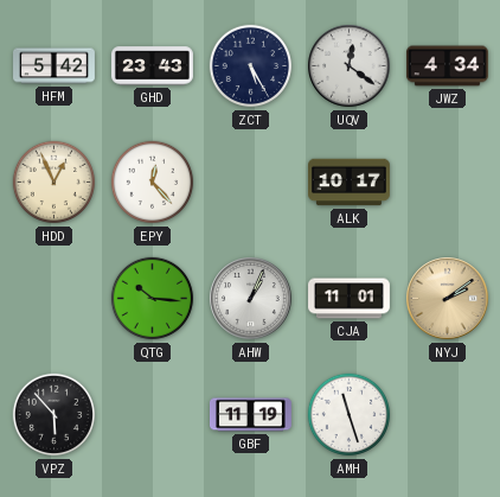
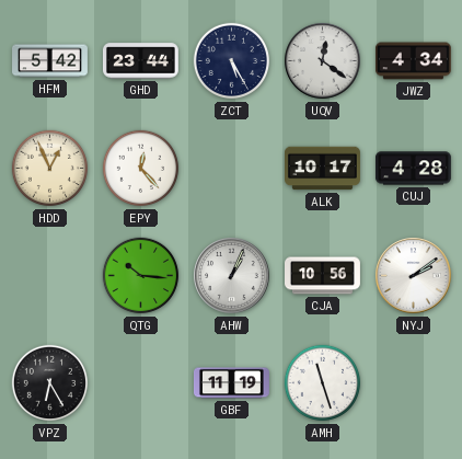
GHD: 23:43 -> 23:44 (140, 61)
CUJ: none -> 4:28 (413, 169)
CJA: 11:01 -> 10:56 (323, 276)
NYJ dial: champagne -> white (414, 276)
VPZ: 5:53 -> 6:25 (50, 383)
